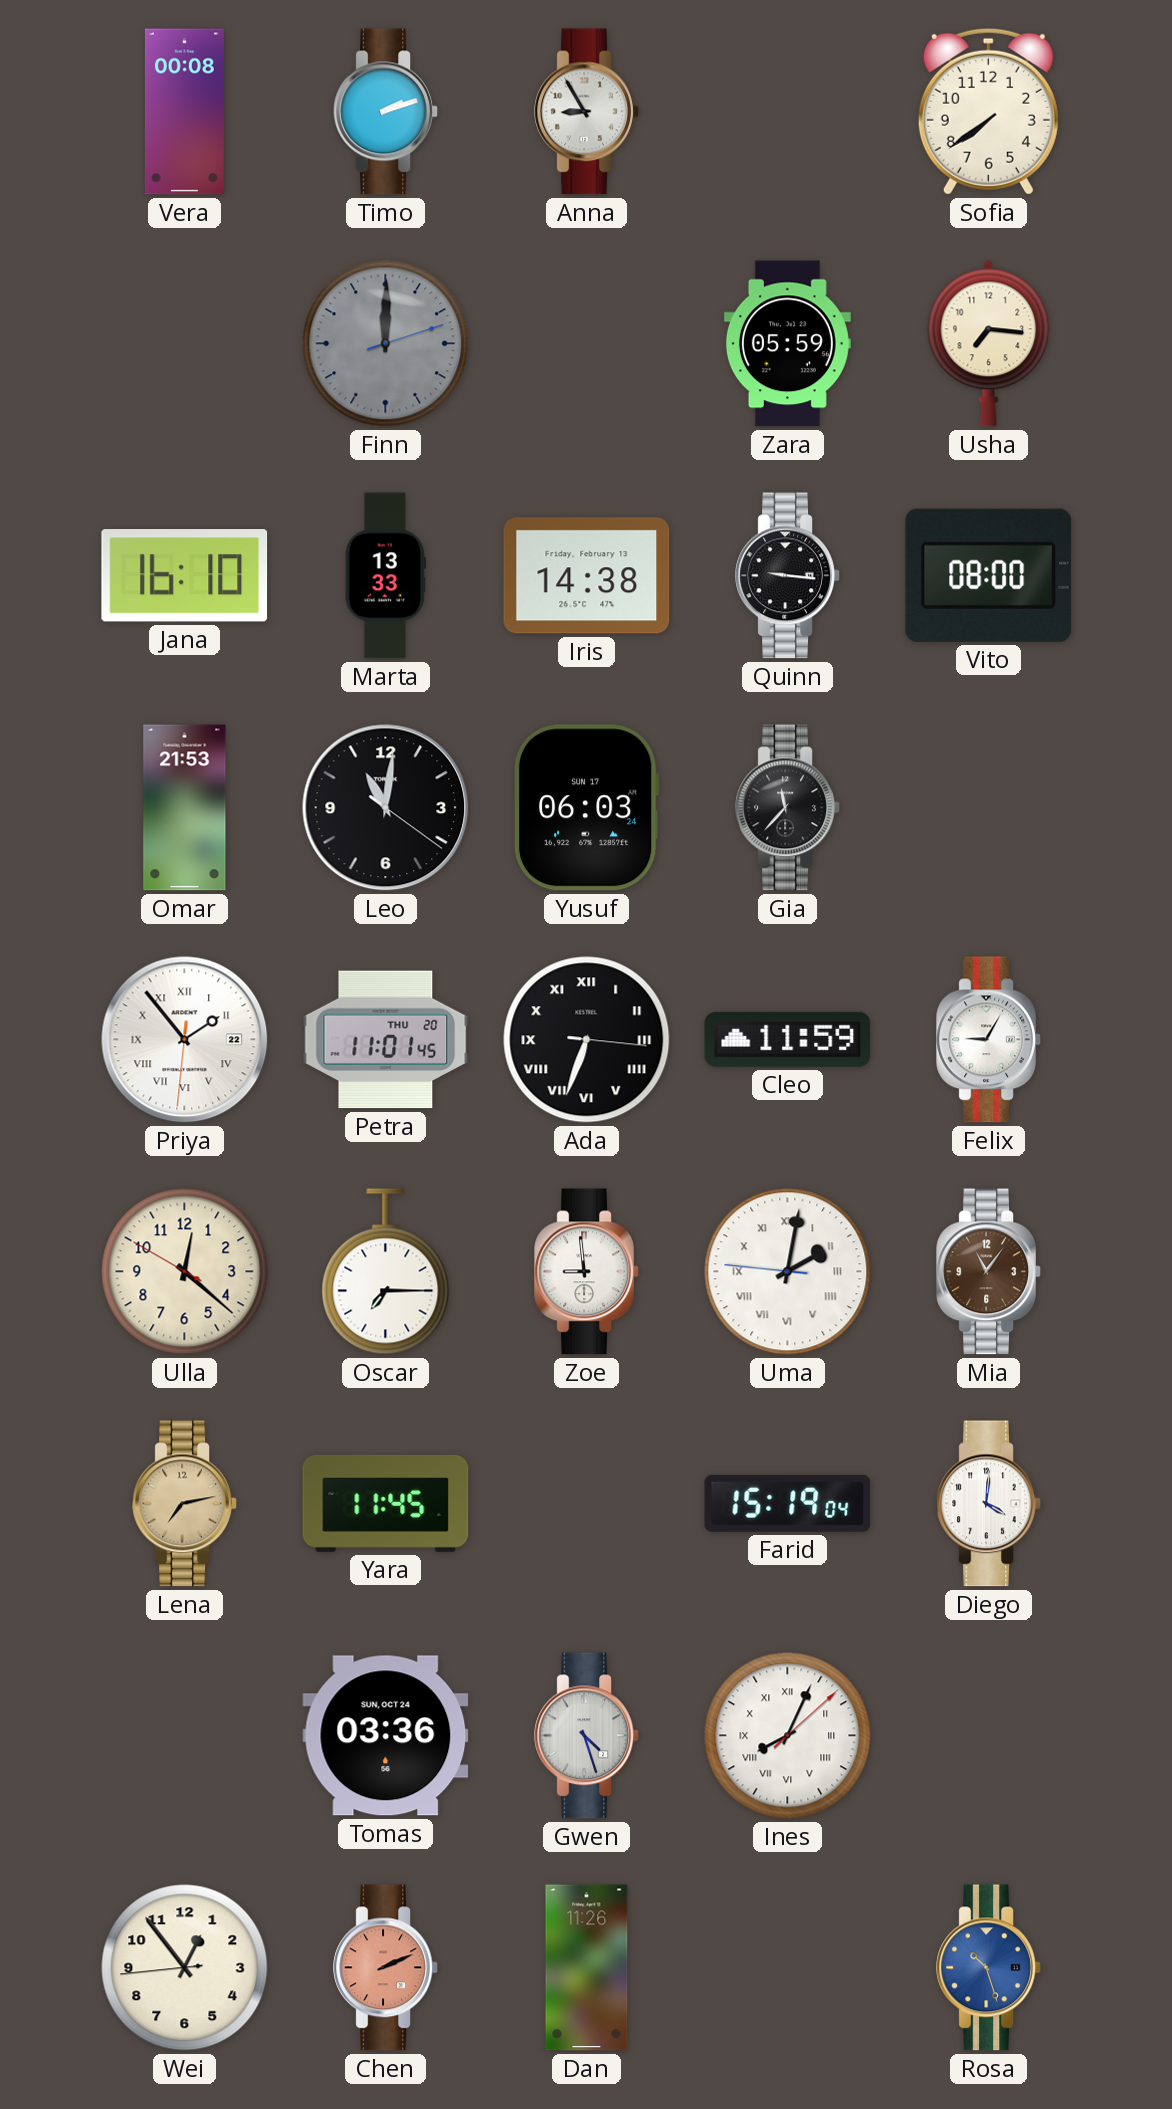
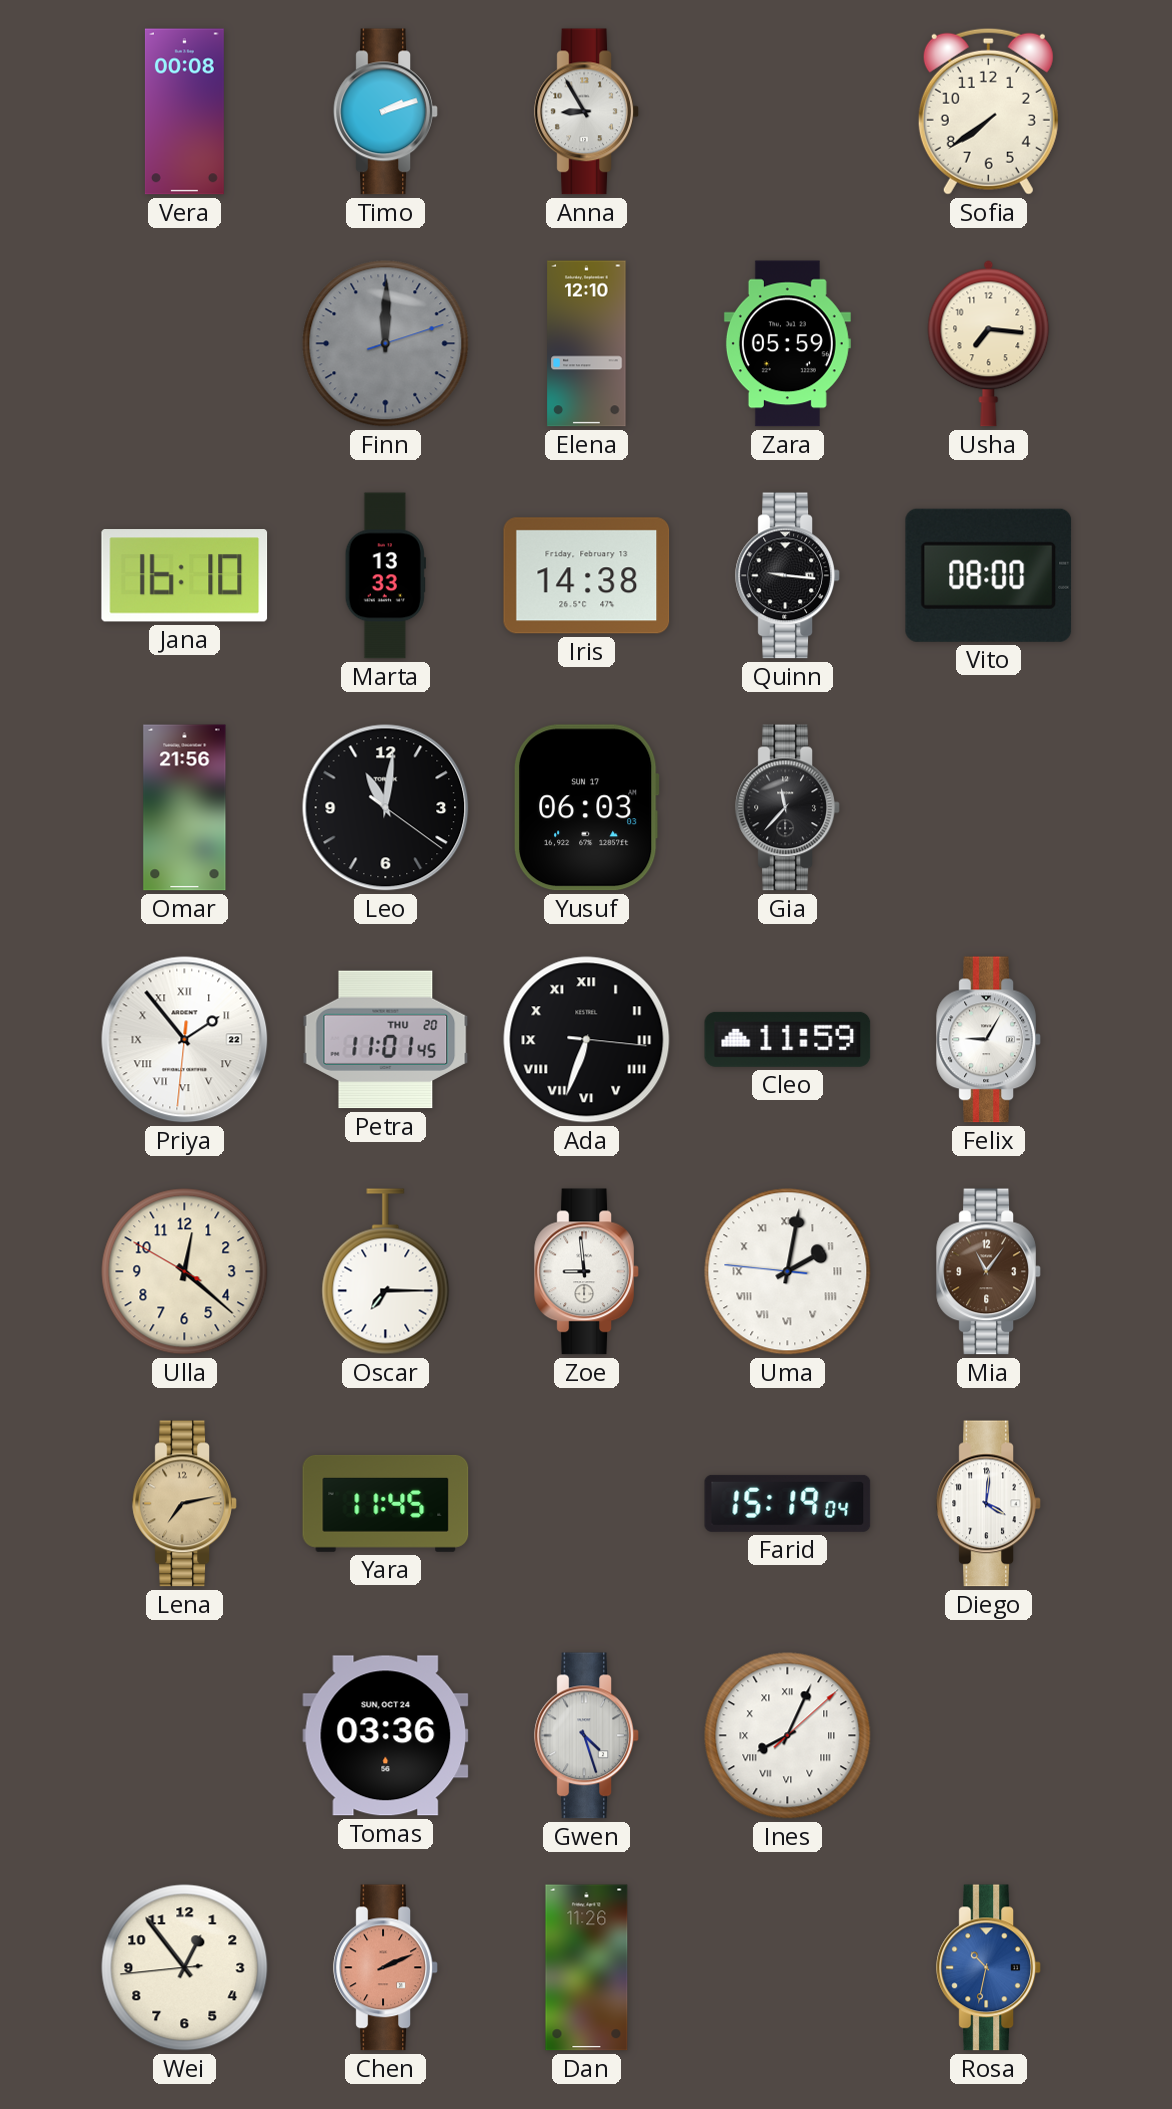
Elena: none -> 12:10 (587, 344)
Omar: 21:53 -> 21:56 (185, 808)
Yusuf: 06:03:24 -> 06:03:03 (586, 808)
Rosa: 10:27 -> 10:32 (989, 1968)
